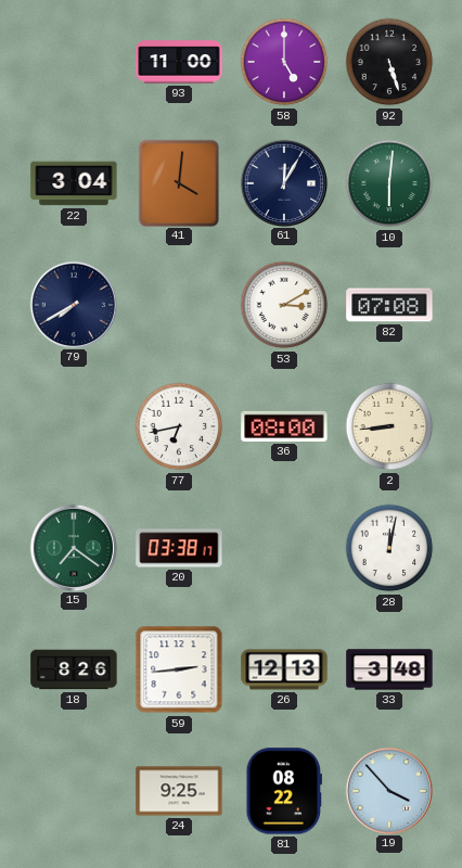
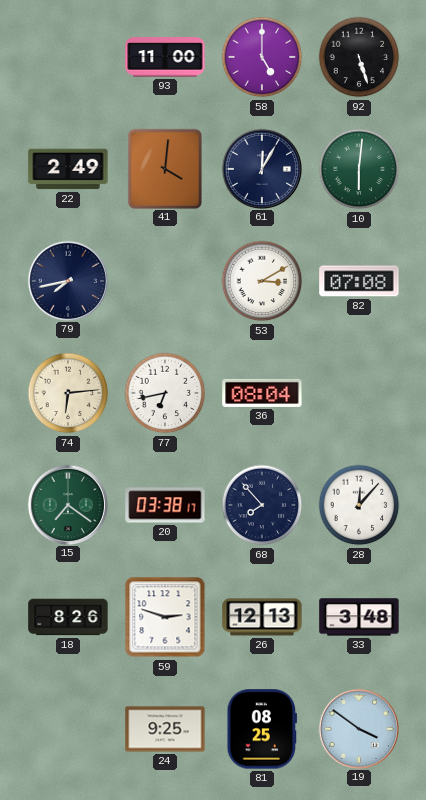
22: 3:04 -> 2:49 (68, 169)
79: 7:40 -> 7:43 (67, 280)
74: none -> 6:14 (68, 393)
36: 08:00 -> 08:04 (262, 393)
2: 8:44 -> none (389, 426)
68: none -> 7:53 (262, 505)
28: 12:02 -> 12:07 (359, 505)
59: 2:44 -> 2:48 (165, 617)
81: 08:22 -> 08:25 (261, 729)
19: 3:53 -> 3:51 (358, 728)
